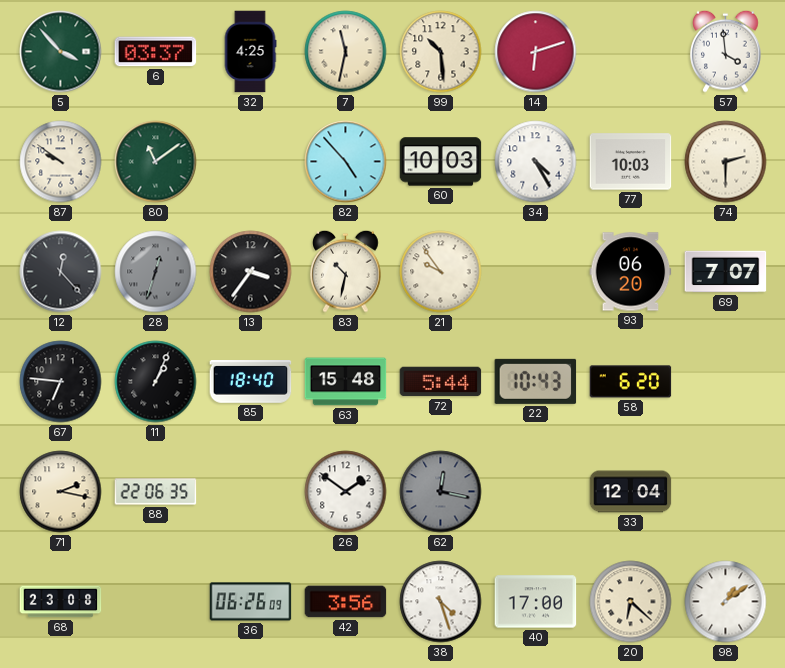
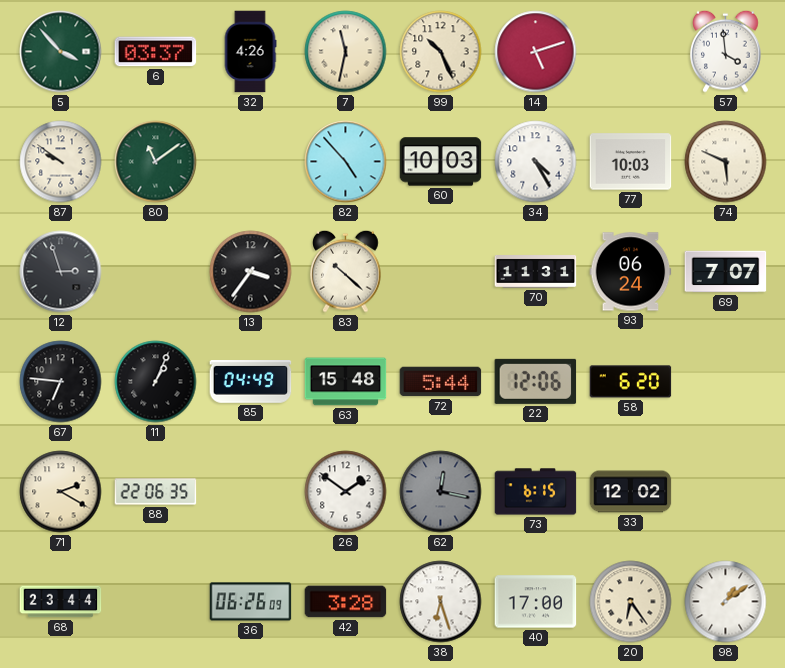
32: 4:25 -> 4:26 (250, 52)
99: 10:29 -> 10:26 (441, 52)
14: 6:12 -> 5:12 (536, 52)
74: 2:30 -> 5:49 (726, 162)
12: 12:23 -> 2:57 (61, 272)
28: 12:33 -> none (156, 272)
83: 10:32 -> 10:22 (346, 271)
21: 9:54 -> none (441, 272)
70: none -> 11:31 (536, 272)
93: 06:20 -> 06:24 (631, 272)
85: 18:40 -> 04:49 (251, 382)
22: 10:43 -> 12:06 (536, 381)
71: 2:17 -> 2:20 (61, 492)
73: none -> 6:15 (536, 492)
33: 12:04 -> 12:02 (631, 492)
68: 23:08 -> 23:44 (61, 602)
42: 3:56 -> 3:28 (346, 602)
38: 4:27 -> 6:27 (441, 602)
20: 6:22 -> 6:24 (631, 602)
